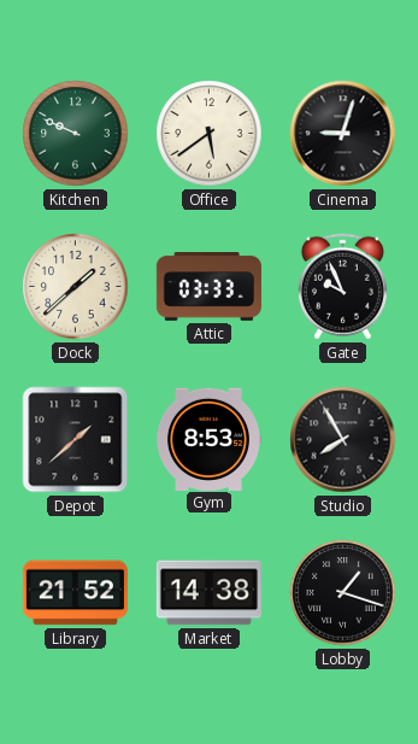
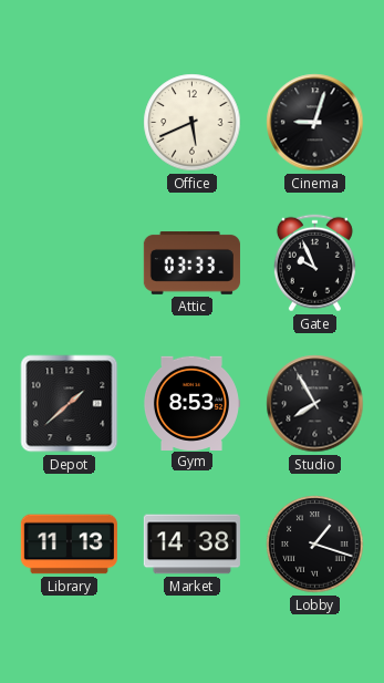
Kitchen: 9:49 -> none (76, 134)
Office: 5:39 -> 5:41 (193, 123)
Dock: 1:38 -> none (76, 287)
Library: 21:52 -> 11:13 (69, 545)
